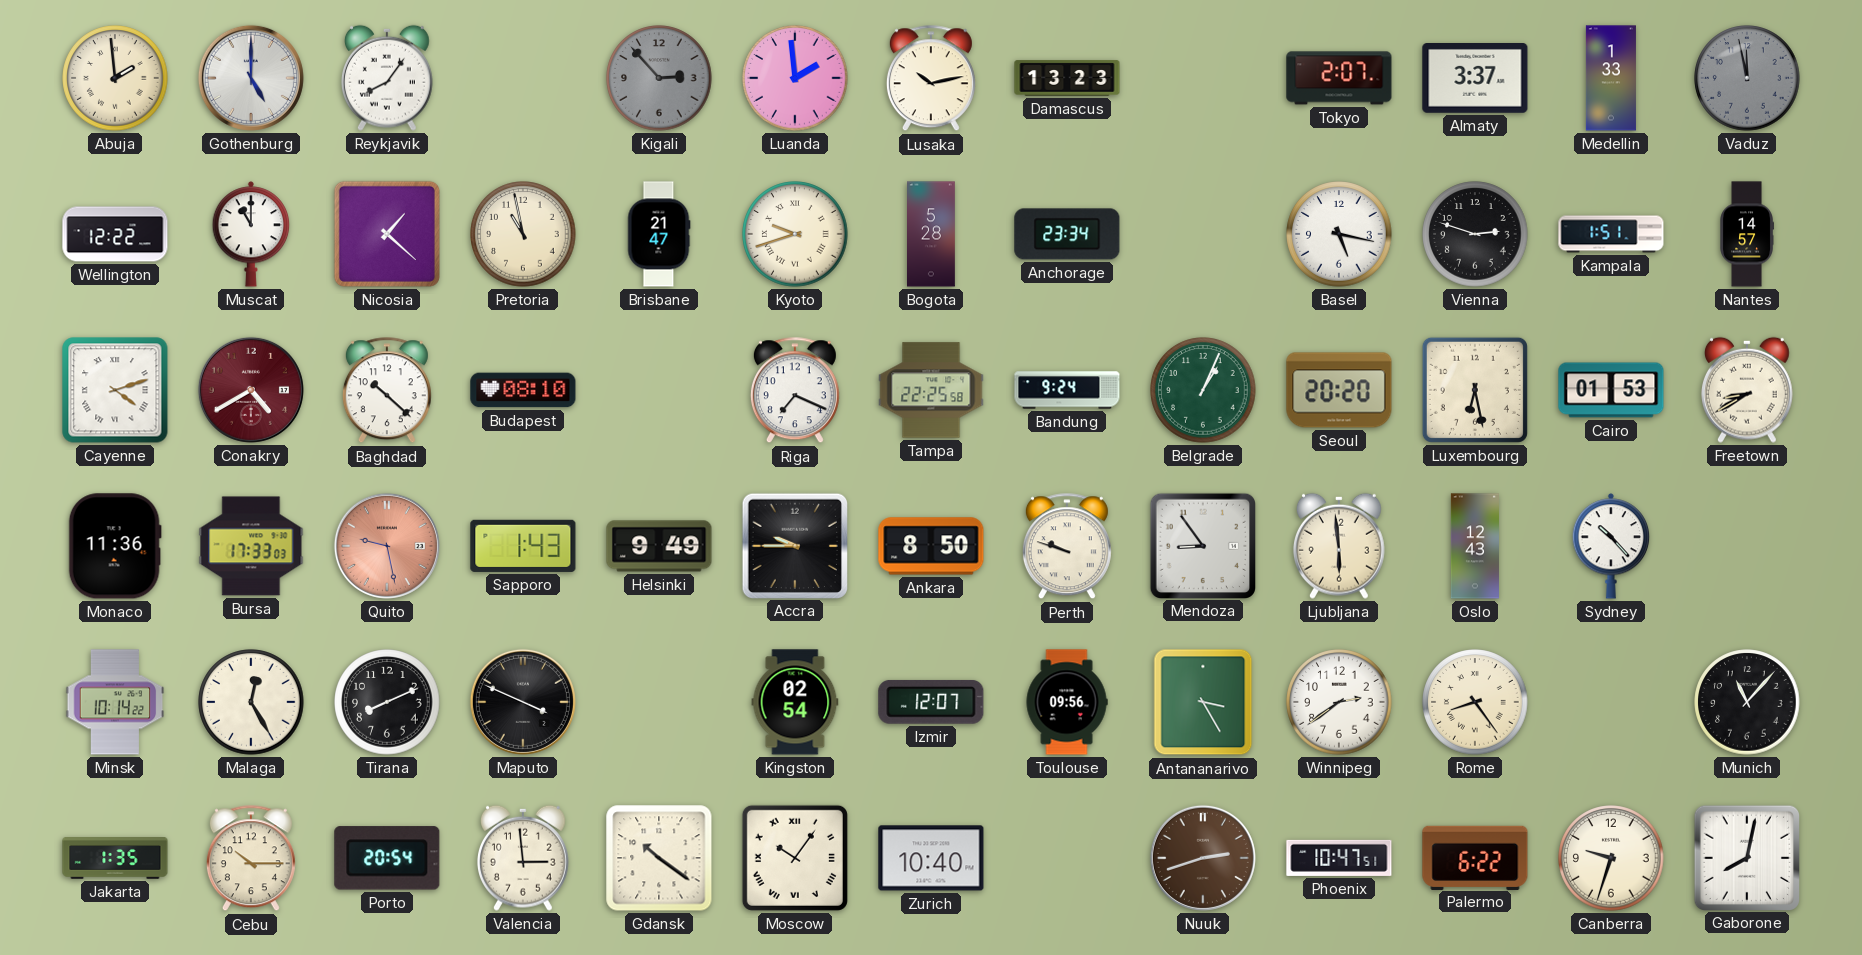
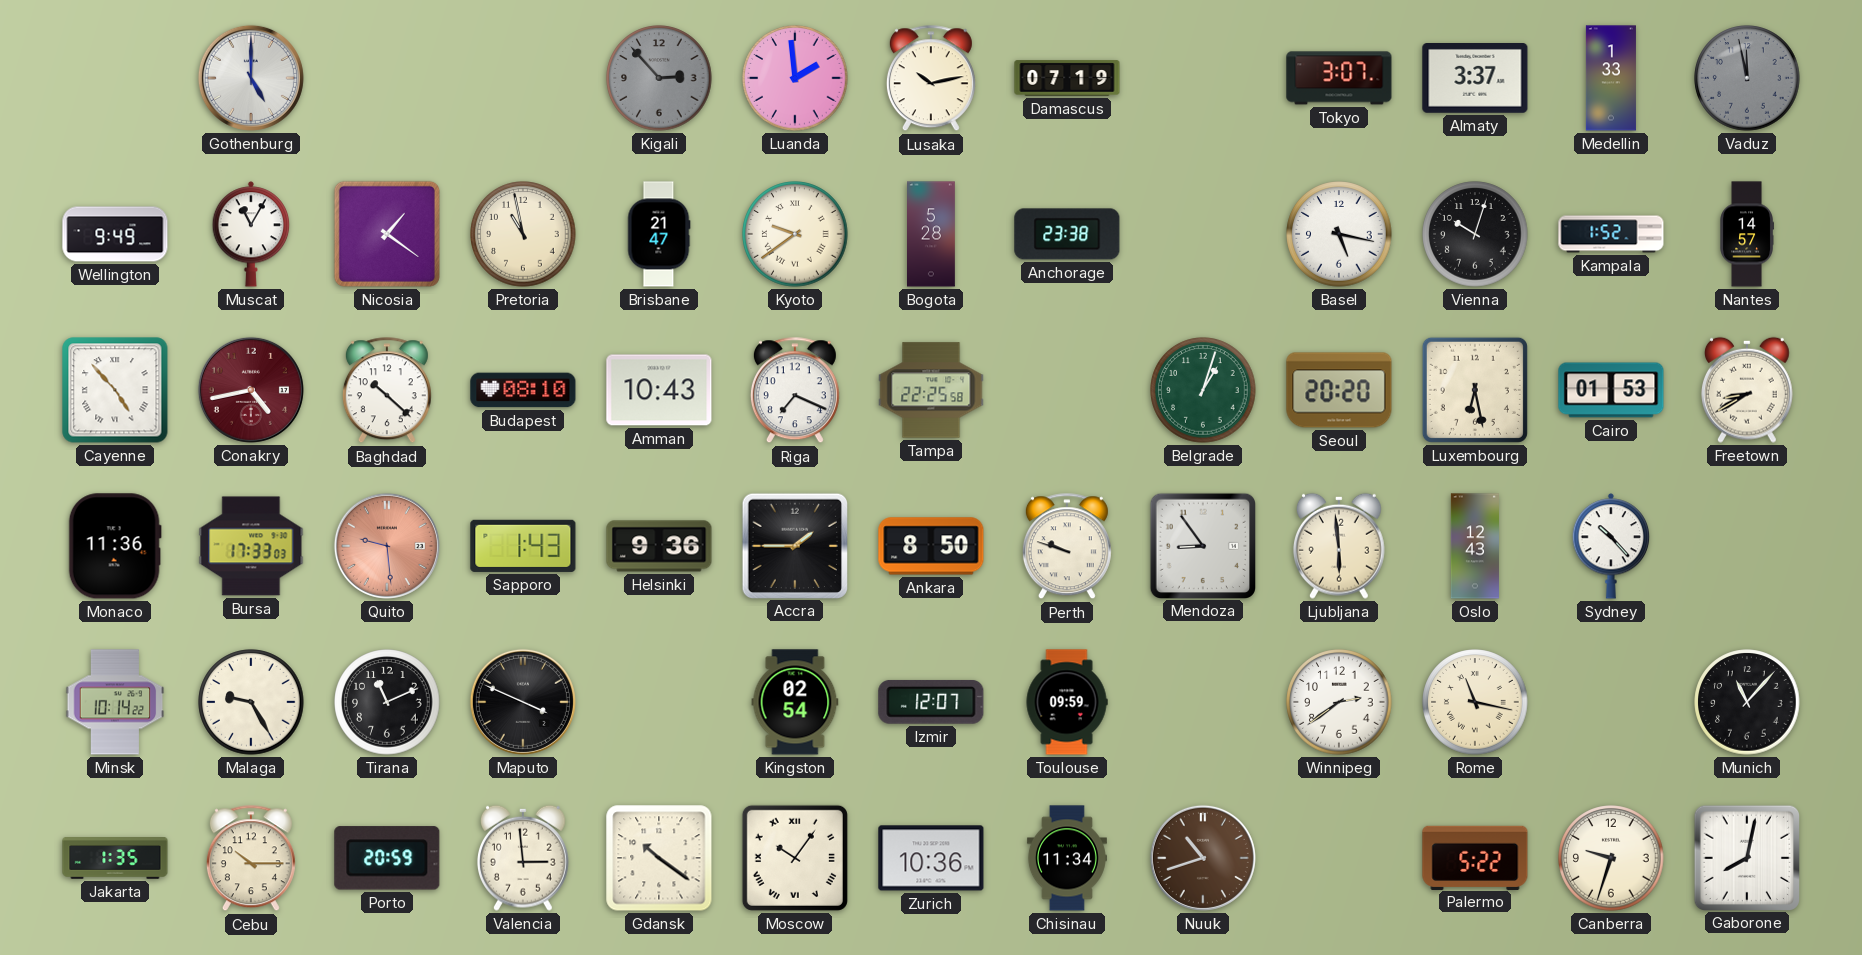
Abuja: 1:59 -> none (115, 78)
Reykjavik: 8:06 -> none (387, 78)
Damascus: 13:23 -> 07:19 (1067, 78)
Tokyo: 2:07 -> 3:07 (1339, 78)
Wellington: 12:22 -> 9:49 (115, 234)
Muscat: 11:00 -> 11:05 (251, 234)
Nicosia: 1:22 -> 1:21 (387, 234)
Kyoto: 9:42 -> 9:39 (795, 234)
Anchorage: 23:34 -> 23:38 (1067, 234)
Vienna: 2:48 -> 10:03 (1475, 234)
Kampala: 1:51 -> 1:52 (1611, 234)
Cayenne: 4:12 -> 4:53 (115, 390)
Conakry: 4:40 -> 4:43 (251, 390)
Amman: none -> 10:43 (659, 390)
Bandung: 9:24 -> none (1067, 390)
Belgrade: 1:04 -> 1:03 (1203, 390)
Quito: 9:28 -> 9:29 (387, 546)
Helsinki: 9:49 -> 9:36 (659, 546)
Accra: 9:45 -> 1:45 (794, 545)
Malaga: 12:25 -> 9:25 (251, 702)
Tirana: 8:11 -> 11:11 (387, 702)
Toulouse: 09:56 -> 09:59 (1067, 702)
Antananarivo: 3:25 -> none (1203, 702)
Rome: 8:24 -> 11:17 (1475, 702)
Porto: 20:54 -> 20:59 (387, 858)
Zurich: 10:40 -> 10:36 (931, 858)
Chisinau: none -> 11:34 (1067, 858)
Nuuk: 2:42 -> 10:42 (1203, 858)
Phoenix: 10:47 -> none (1339, 858)
Palermo: 6:22 -> 5:22 (1475, 857)
